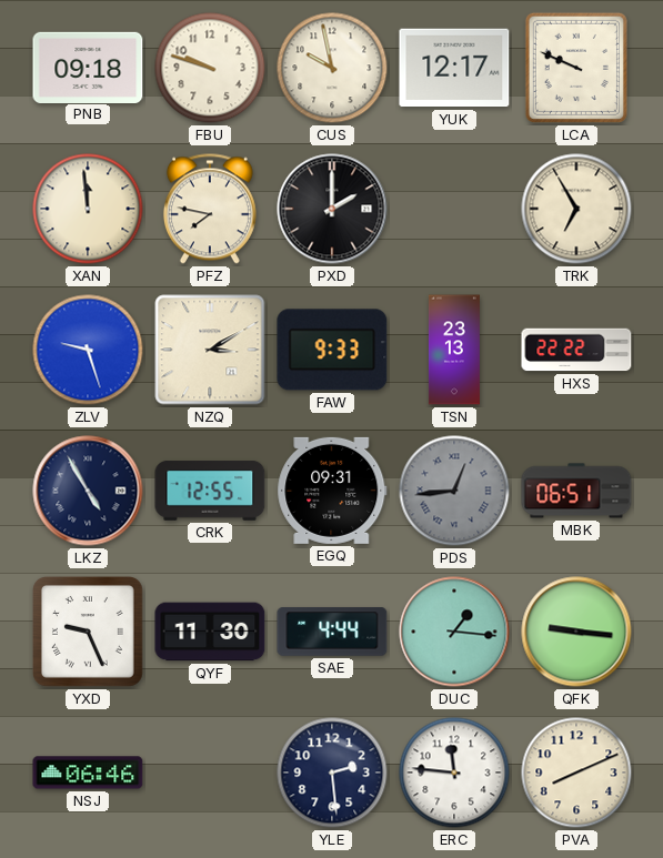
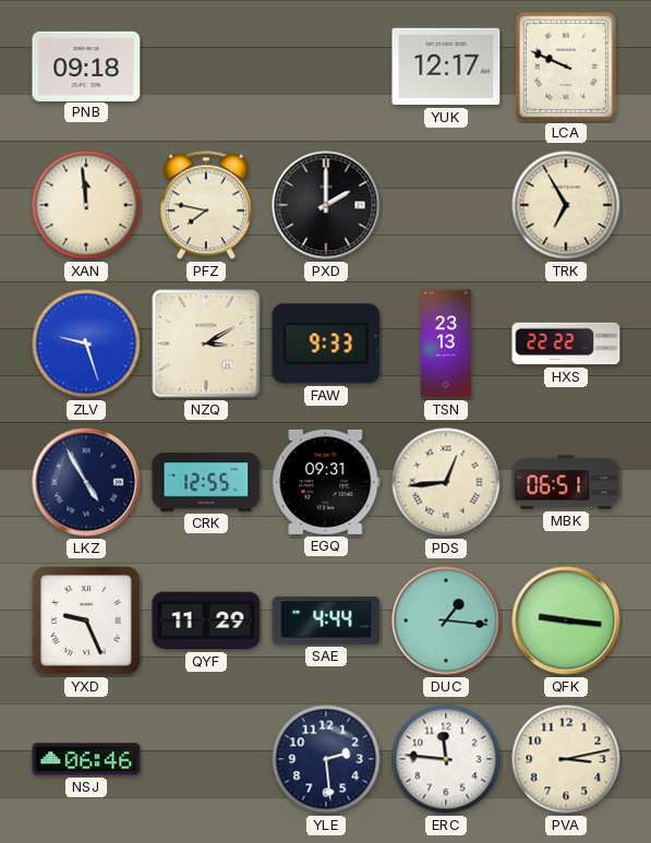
FBU: 9:48 -> none (210, 68)
CUS: 9:58 -> none (332, 68)
PDS dial: grey -> cream (446, 482)
QYF: 11:30 -> 11:29 (206, 621)
PVA: 8:11 -> 3:13 (566, 759)
